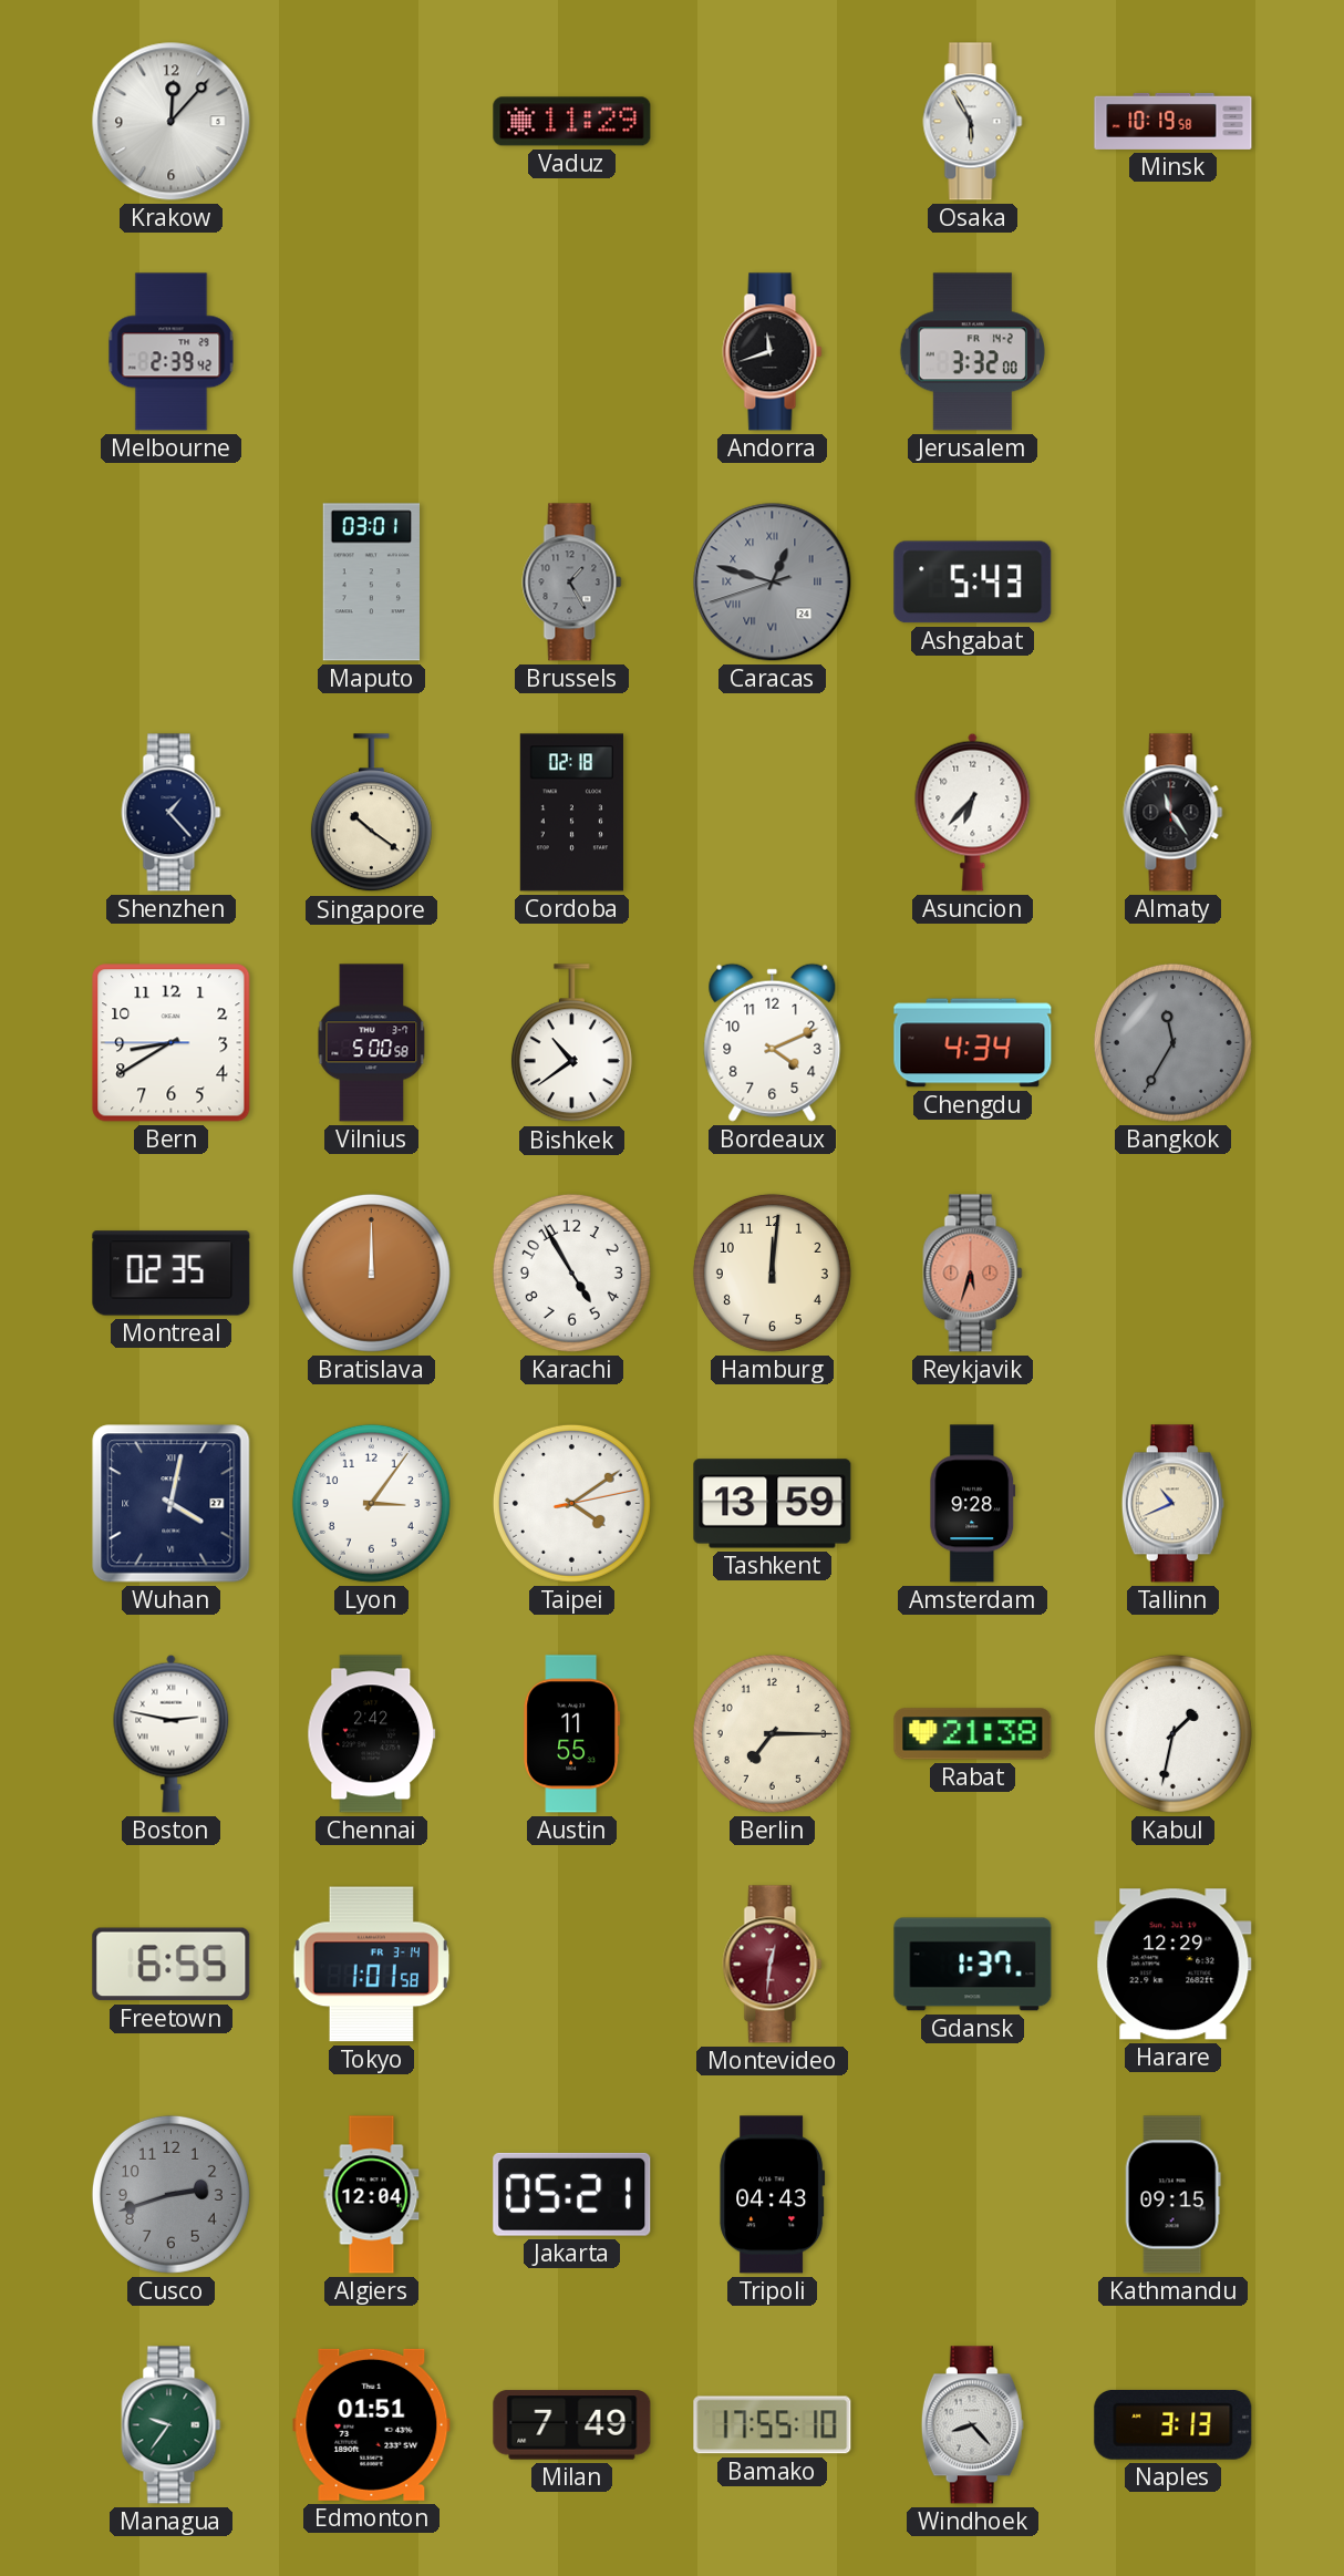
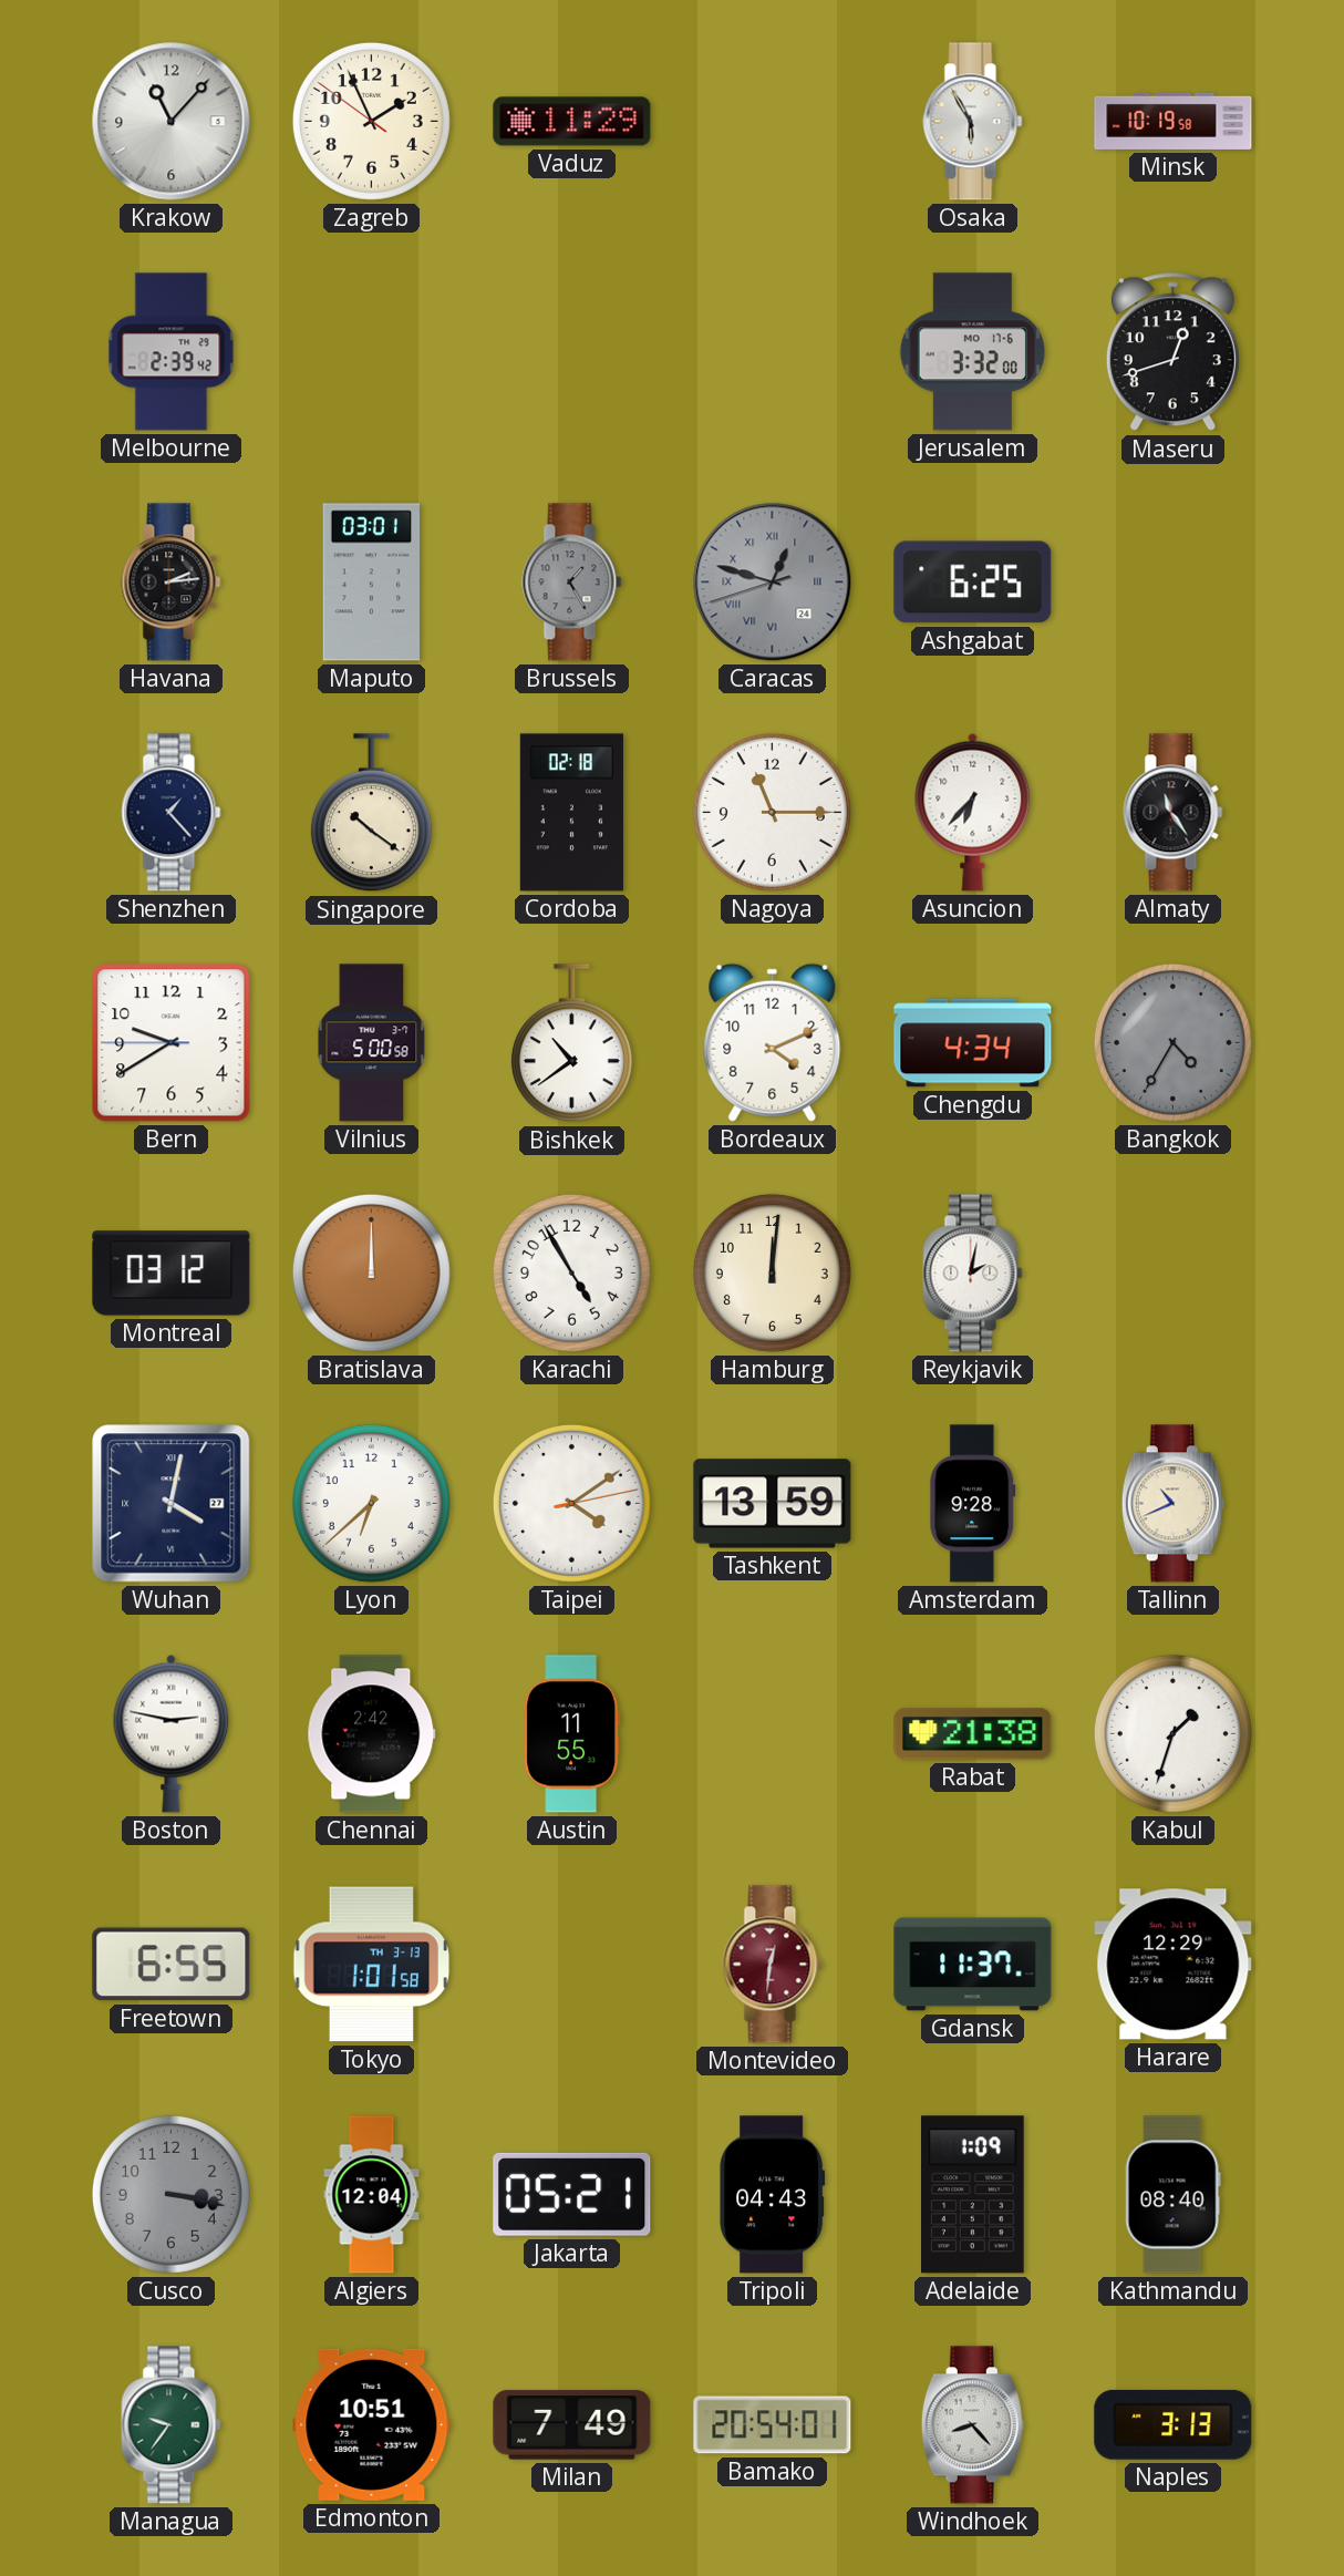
Krakow: 12:07 -> 11:07 (172, 122)
Zagreb: none -> 1:55 (371, 121)
Andorra: 11:42 -> none (773, 352)
Jerusalem date: FR 14-2 -> MO 17-6 (972, 352)
Maseru: none -> 12:42 (1172, 352)
Havana: none -> 2:14 (172, 583)
Ashgabat: 5:43 -> 6:25 (973, 583)
Nagoya: none -> 11:15 (772, 812)
Bern: 8:39 -> 9:39 (172, 1043)
Bangkok: 11:35 -> 4:35 (1172, 1042)
Montreal: 02:35 -> 03:12 (172, 1274)
Reykjavik: 5:33 -> 2:02 (973, 1274)
Reykjavik dial: salmon -> white (973, 1274)
Lyon: 3:06 -> 6:38 (371, 1503)
Berlin: 7:15 -> none (772, 1733)
Kabul: 1:32 -> 1:33 (1172, 1733)
Tokyo date: FR 3-14 -> TH 3-13 (372, 1965)
Gdansk: 1:37 -> 11:37 (973, 1965)
Cusco: 2:42 -> 3:17 (170, 2194)
Adelaide: none -> 1:09 (973, 2195)
Kathmandu: 09:15 -> 08:40 (1172, 2195)
Edmonton: 01:51 -> 10:51 (372, 2424)
Bamako: 17:55 -> 20:54 (773, 2425)
